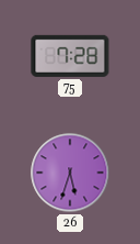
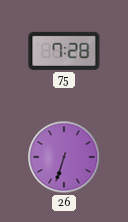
26: 5:33 -> 6:33 (64, 157)
